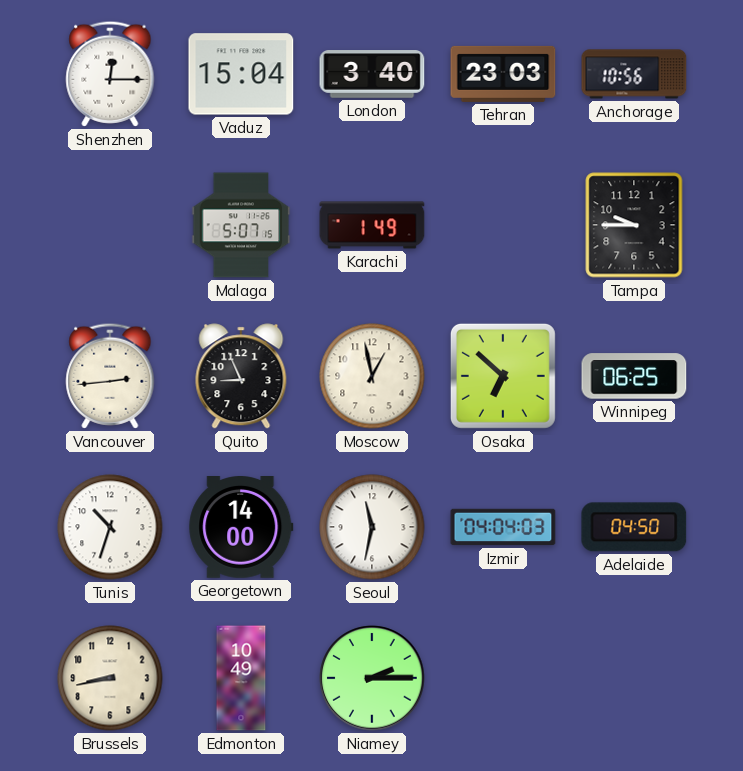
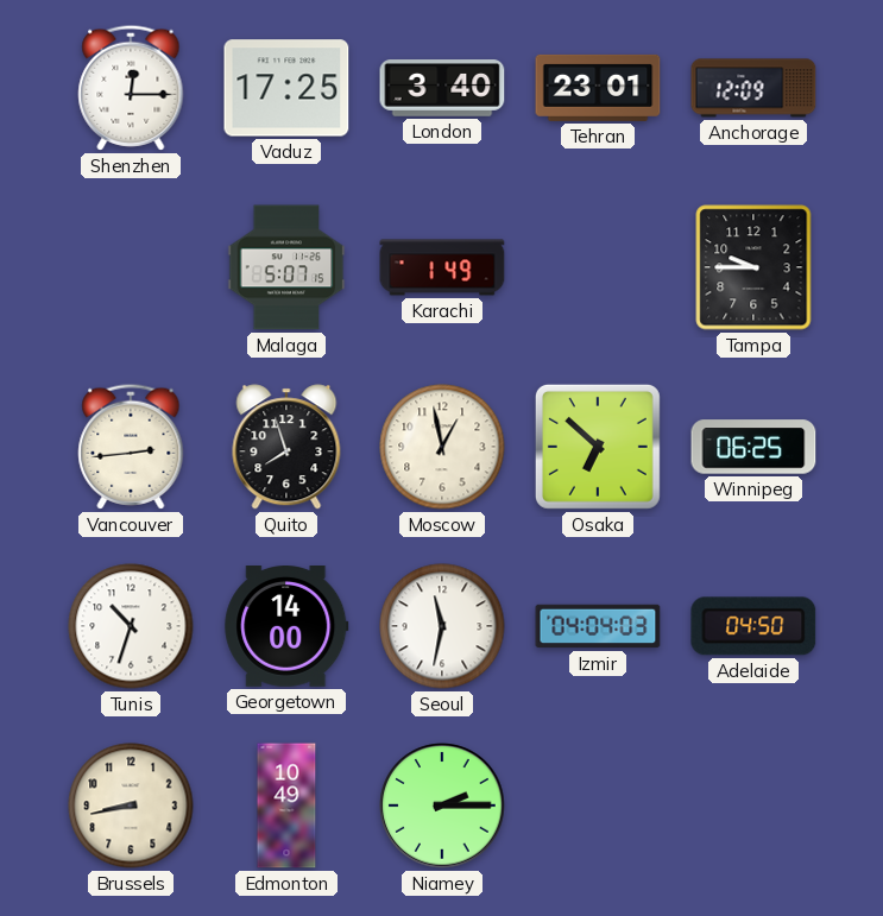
Vaduz: 15:04 -> 17:25 (286, 88)
Tehran: 23:03 -> 23:01 (598, 88)
Anchorage: 10:56 -> 12:09 (753, 88)
Quito: 8:56 -> 7:57 (286, 447)
